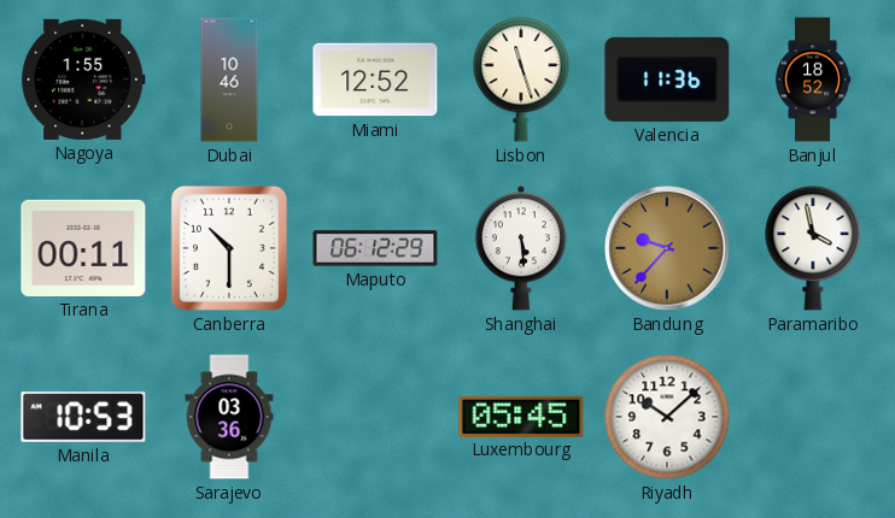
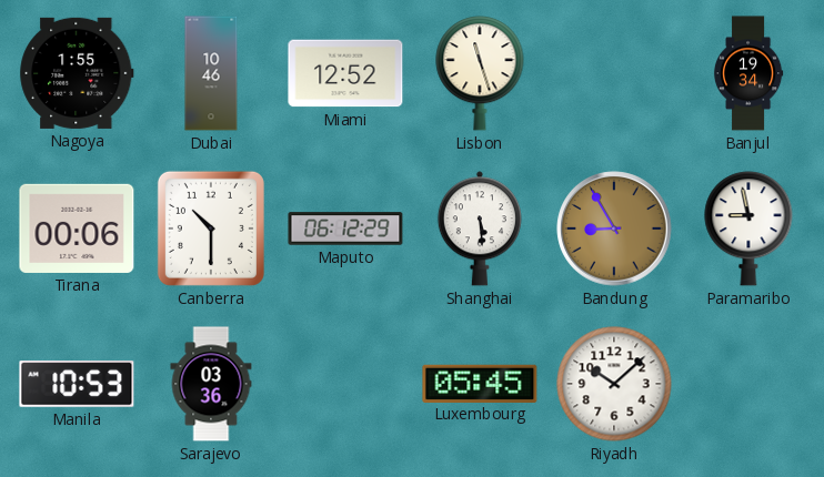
Valencia: 11:36 -> none (667, 80)
Banjul: 18:52 -> 19:34 (748, 73)
Tirana: 00:11 -> 00:06 (77, 229)
Bandung: 9:37 -> 8:55 (614, 229)
Paramaribo: 3:58 -> 8:58 (748, 229)
